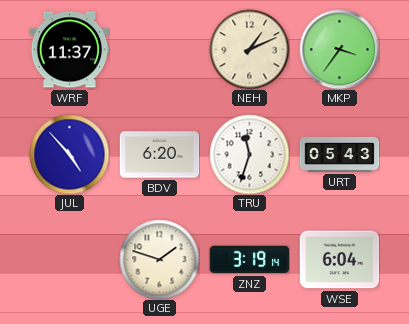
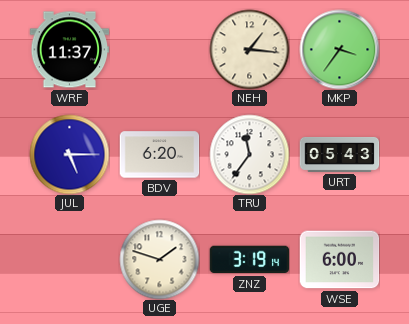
NEH: 1:11 -> 1:16 (249, 49)
JUL: 4:53 -> 5:15 (69, 154)
TRU: 11:33 -> 11:36 (249, 154)
WSE: 6:04 -> 6:00 (339, 260)
